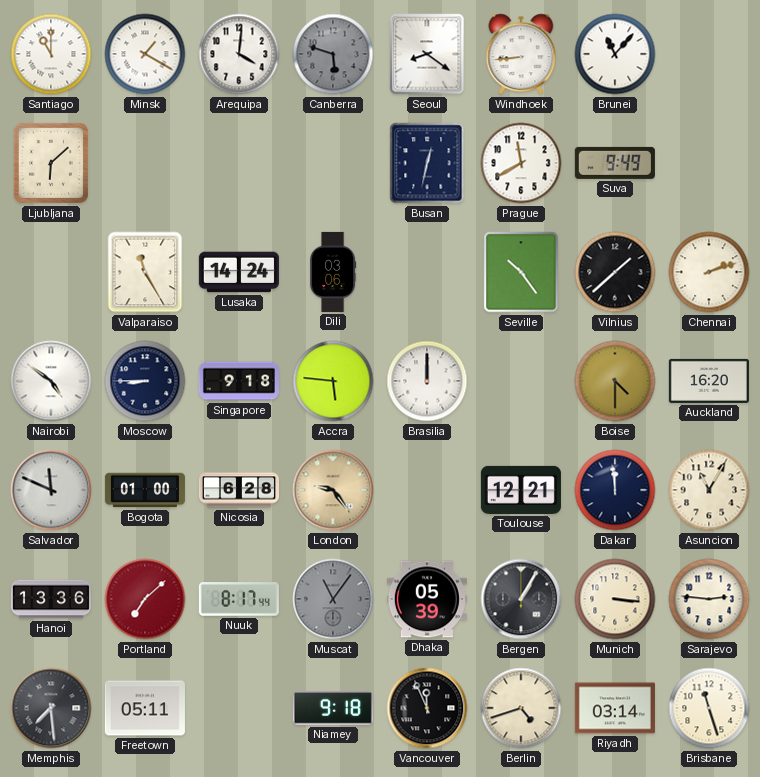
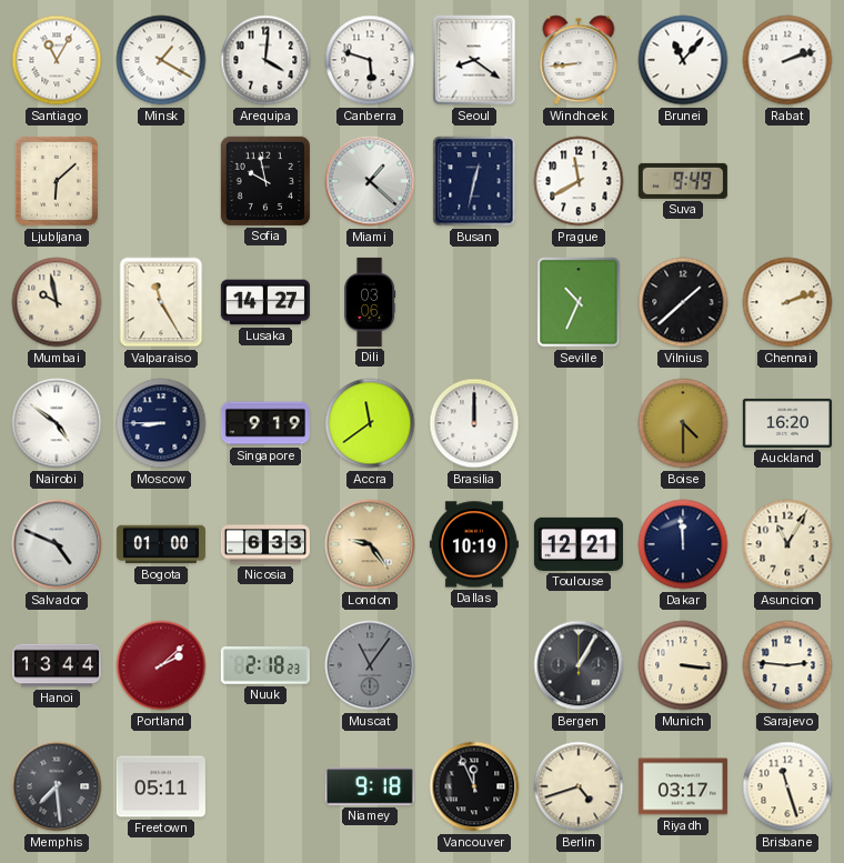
Santiago: 11:00 -> 11:05 (57, 60)
Canberra dial: grey -> white (370, 60)
Rabat: none -> 2:12 (787, 60)
Sofia: none -> 9:58 (265, 181)
Miami: none -> 1:22 (370, 181)
Mumbai: none -> 9:58 (57, 302)
Lusaka: 14:24 -> 14:27 (265, 302)
Seville: 10:24 -> 10:34 (579, 302)
Singapore: 9:18 -> 9:19 (265, 423)
Accra: 5:46 -> 11:39 (370, 423)
Salvador: 11:49 -> 4:49 (57, 544)
Nicosia: 6:28 -> 6:33 (265, 544)
Dallas: none -> 10:19 (474, 544)
Hanoi: 13:36 -> 13:44 (57, 665)
Portland: 7:08 -> 2:08 (161, 665)
Nuuk: 8:17 -> 2:18 (265, 665)
Dhaka: 05:39 -> none (427, 599)
Riyadh: 03:14 -> 03:17 (683, 786)
